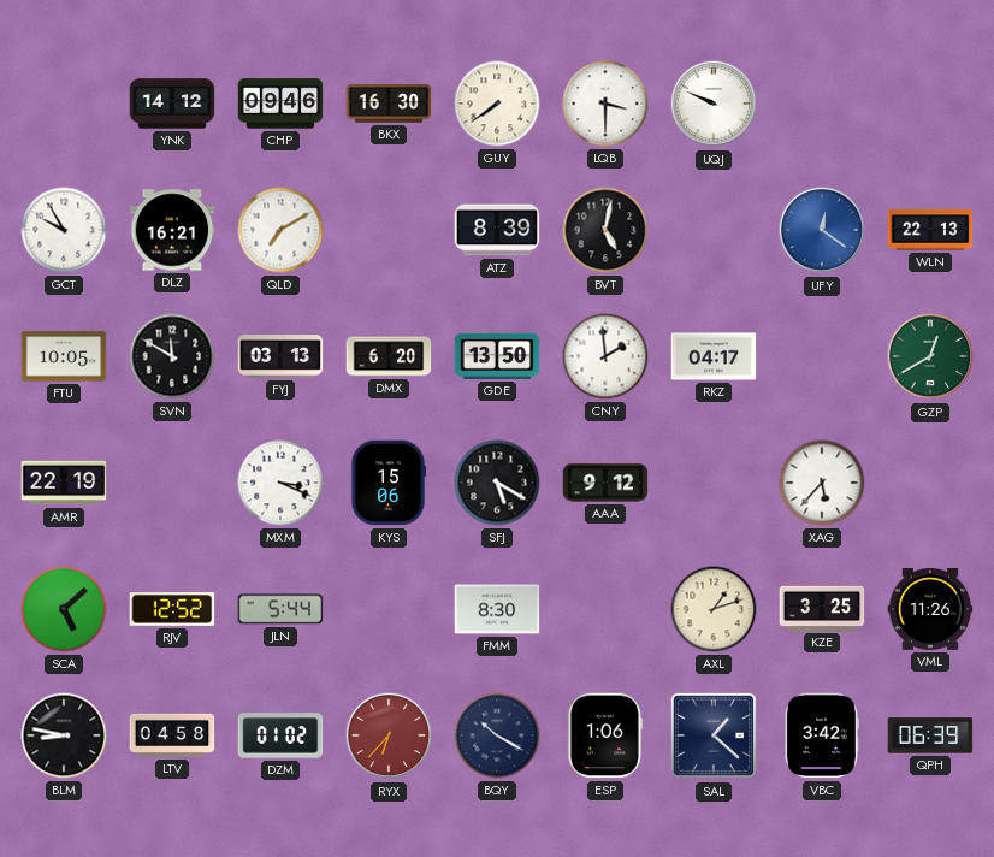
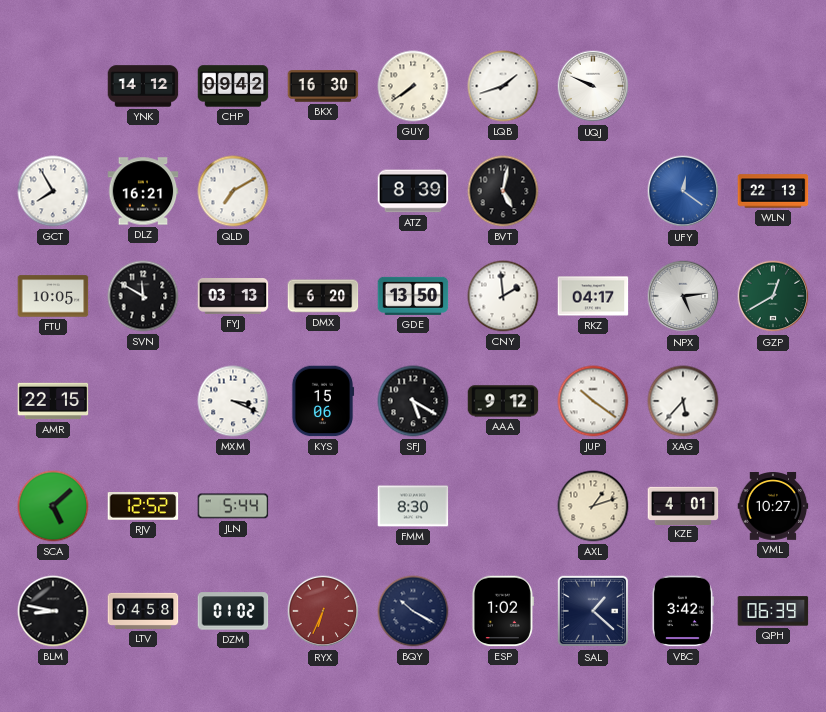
CHP: 09:46 -> 09:42 (233, 86)
LQB: 3:30 -> 1:42 (503, 86)
GCT: 9:55 -> 7:55 (53, 191)
NPX: none -> 5:14 (683, 296)
AMR: 22:19 -> 22:15 (53, 401)
JUP: none -> 10:21 (593, 401)
KZE: 3:25 -> 4:01 (683, 505)
VML: 11:26 -> 10:27 (773, 507)
RYX: 6:37 -> 6:34 (323, 611)
ESP: 1:06 -> 1:02 (503, 611)
